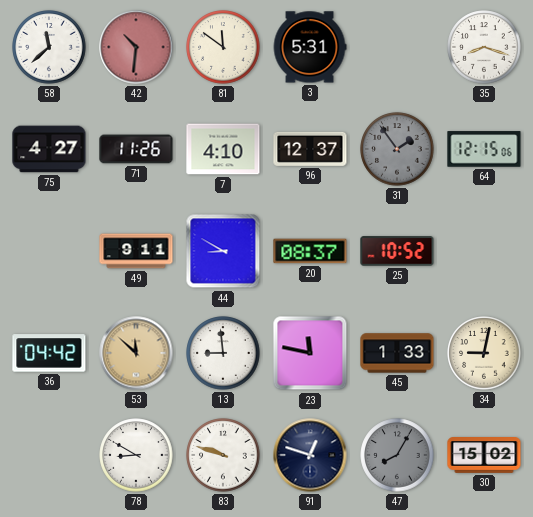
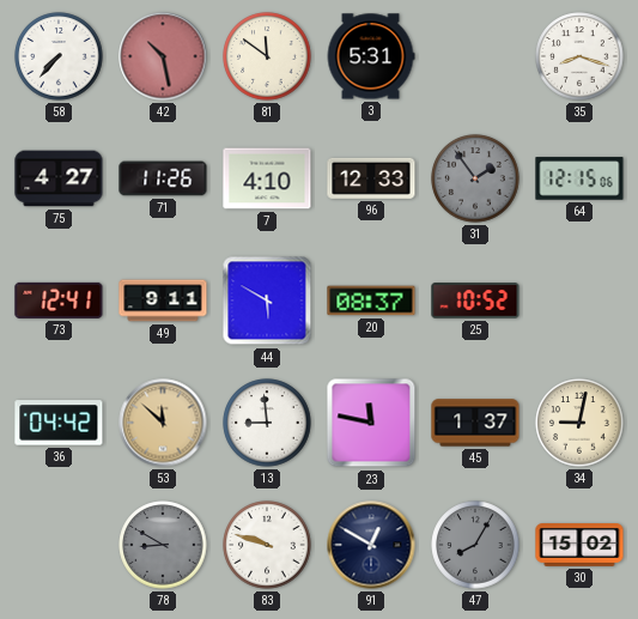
58: 11:38 -> 7:37 (59, 56)
42: 10:31 -> 10:28 (163, 56)
96: 12:37 -> 12:33 (371, 178)
73: none -> 12:41 (59, 301)
44: 8:50 -> 5:50 (267, 301)
45: 1:33 -> 1:37 (475, 423)
78 dial: white -> grey (163, 545)
91: 12:48 -> 12:50 (371, 545)
